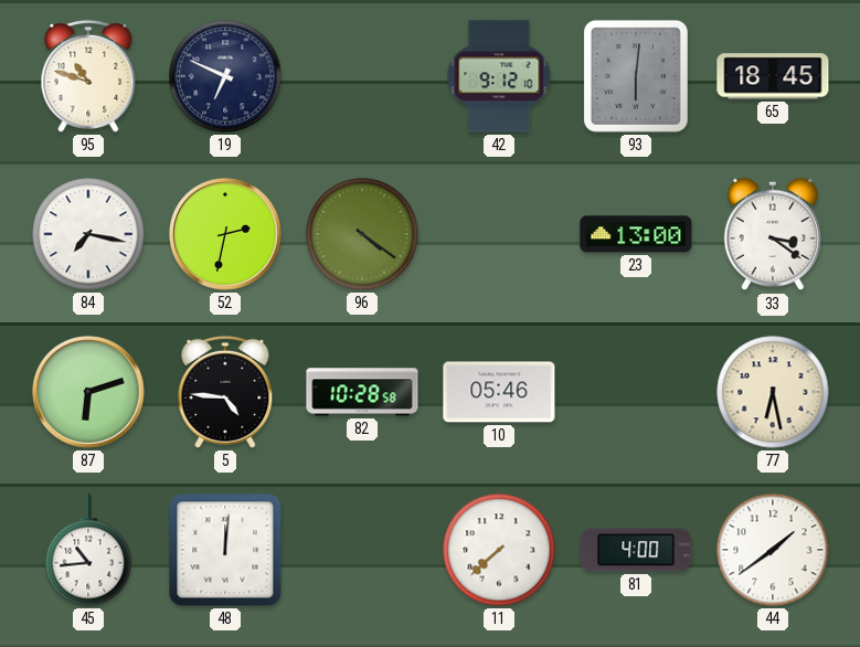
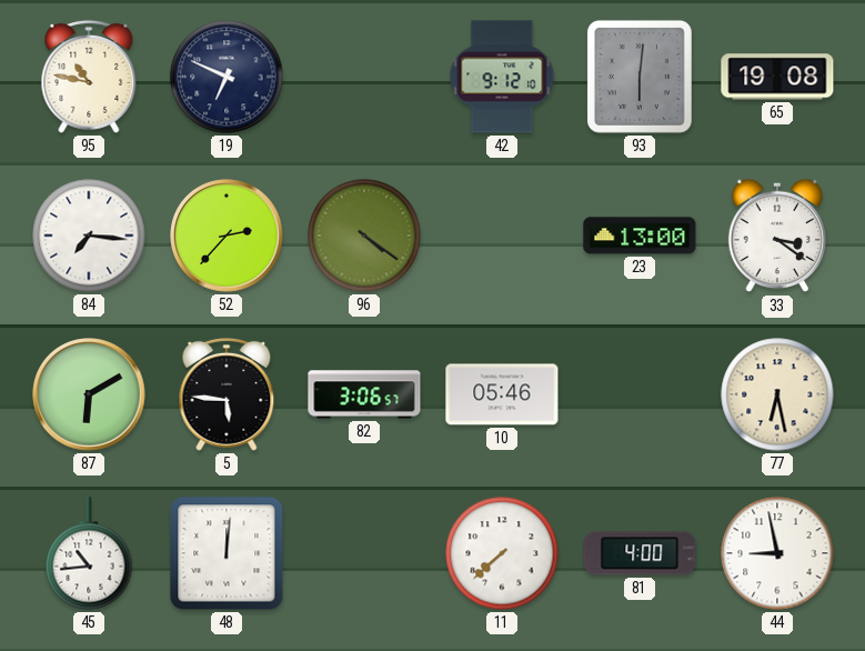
95: 10:48 -> 10:47 (89, 77)
65: 18:45 -> 19:08 (777, 77)
84: 7:17 -> 7:16 (89, 236)
52: 2:32 -> 2:37 (227, 236)
87: 6:12 -> 6:10 (89, 394)
5: 4:46 -> 5:46 (227, 394)
82: 10:28 -> 3:06 (364, 394)
44: 1:39 -> 8:58 (777, 553)
